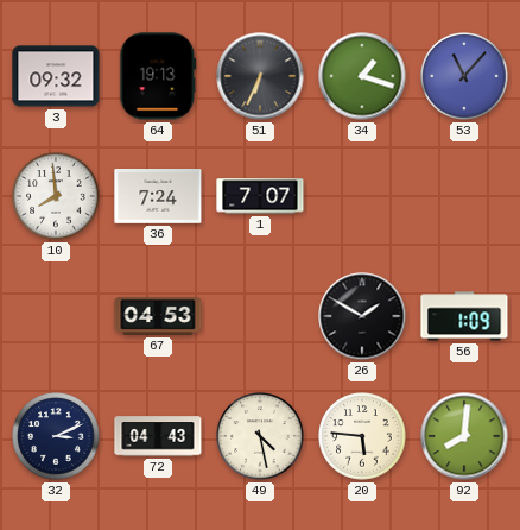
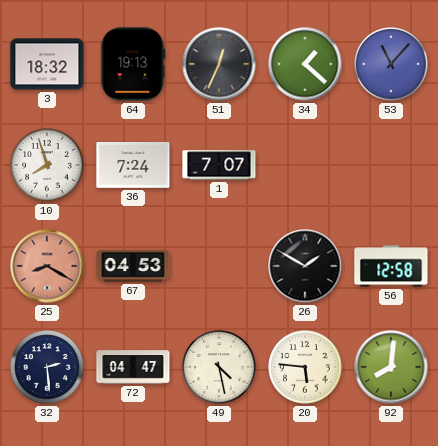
3: 09:32 -> 18:32 (47, 64)
51: 6:34 -> 12:34 (219, 64)
34: 1:18 -> 1:22 (305, 64)
10: 7:59 -> 7:57 (47, 165)
25: none -> 8:20 (47, 266)
56: 1:09 -> 12:58 (391, 266)
32: 3:11 -> 2:29 (47, 367)
72: 04:43 -> 04:47 (133, 367)
